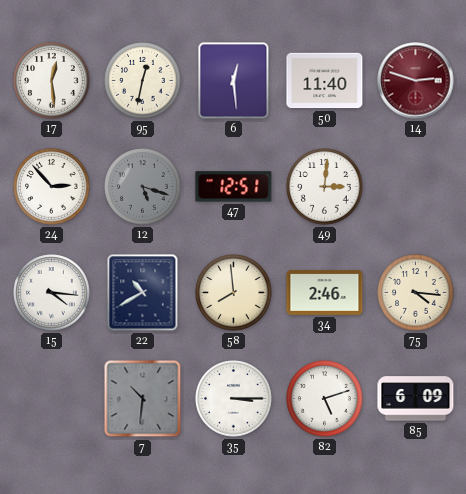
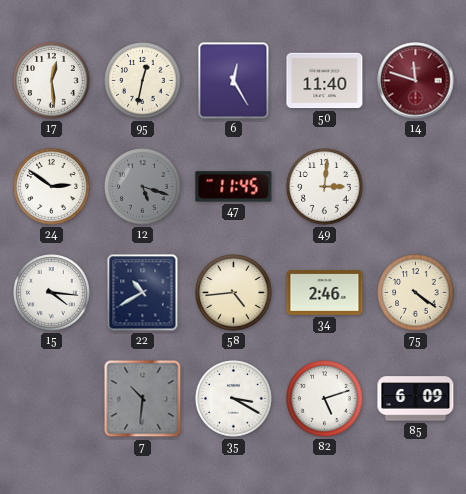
6: 12:29 -> 12:25 (234, 81)
14: 2:48 -> 11:48 (416, 81)
24: 2:53 -> 2:51 (52, 187)
47: 12:51 -> 11:45 (234, 187)
58: 7:59 -> 4:44 (234, 293)
75: 4:16 -> 4:21 (416, 293)
35: 3:15 -> 3:20 (234, 399)
